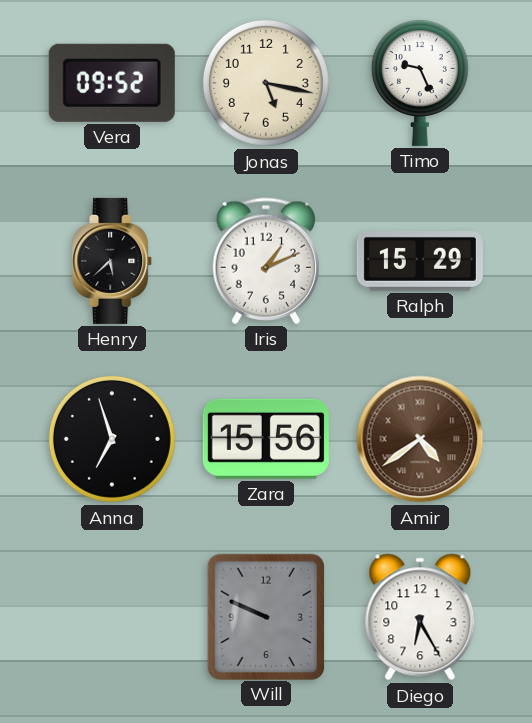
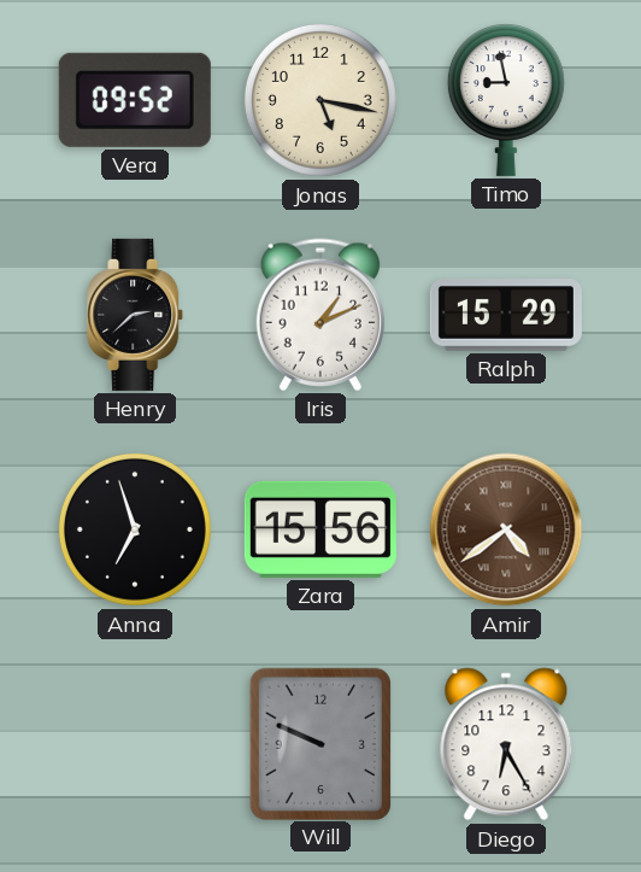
Timo: 9:26 -> 8:58 (506, 100)
Henry: 5:38 -> 2:38 (136, 315)
